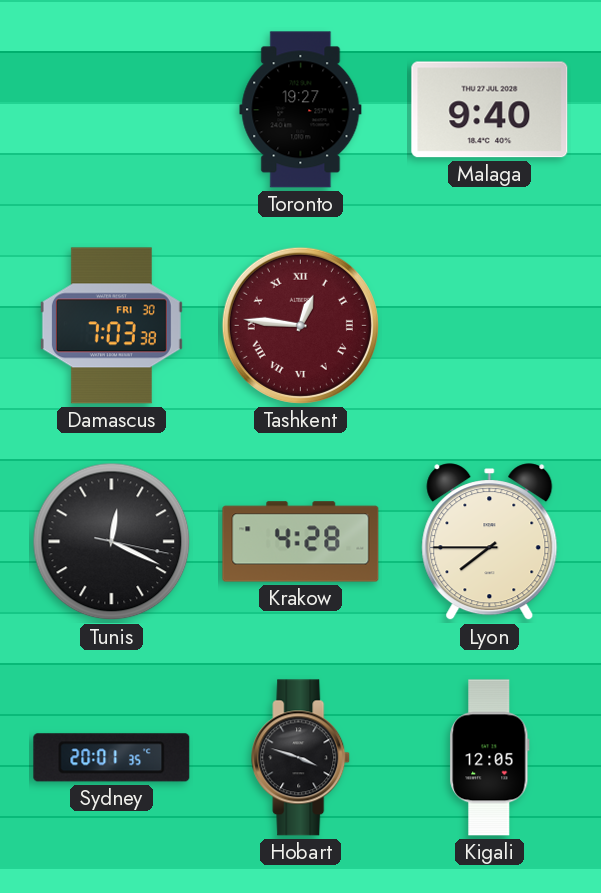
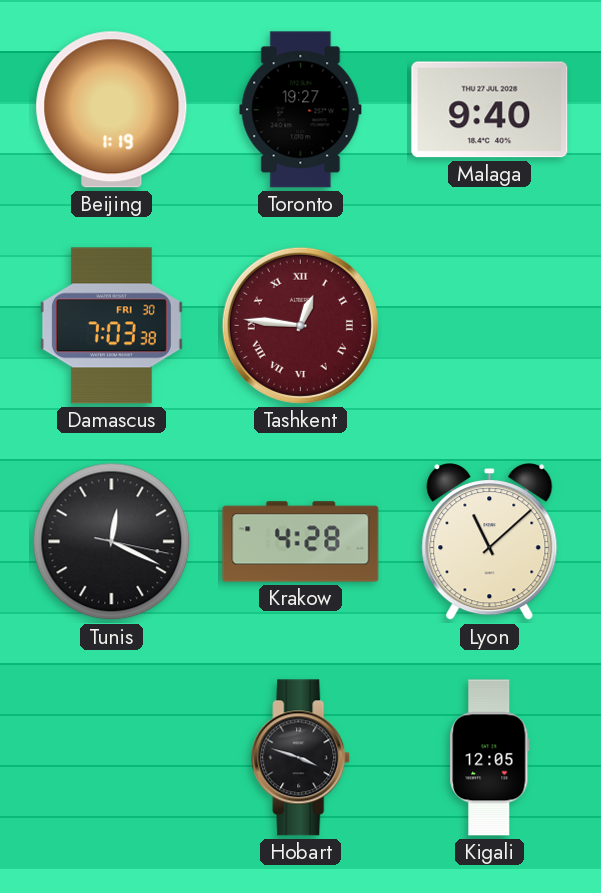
Beijing: none -> 1:19 (112, 110)
Lyon: 7:45 -> 11:08 (490, 542)
Sydney: 20:01 -> none (112, 758)
